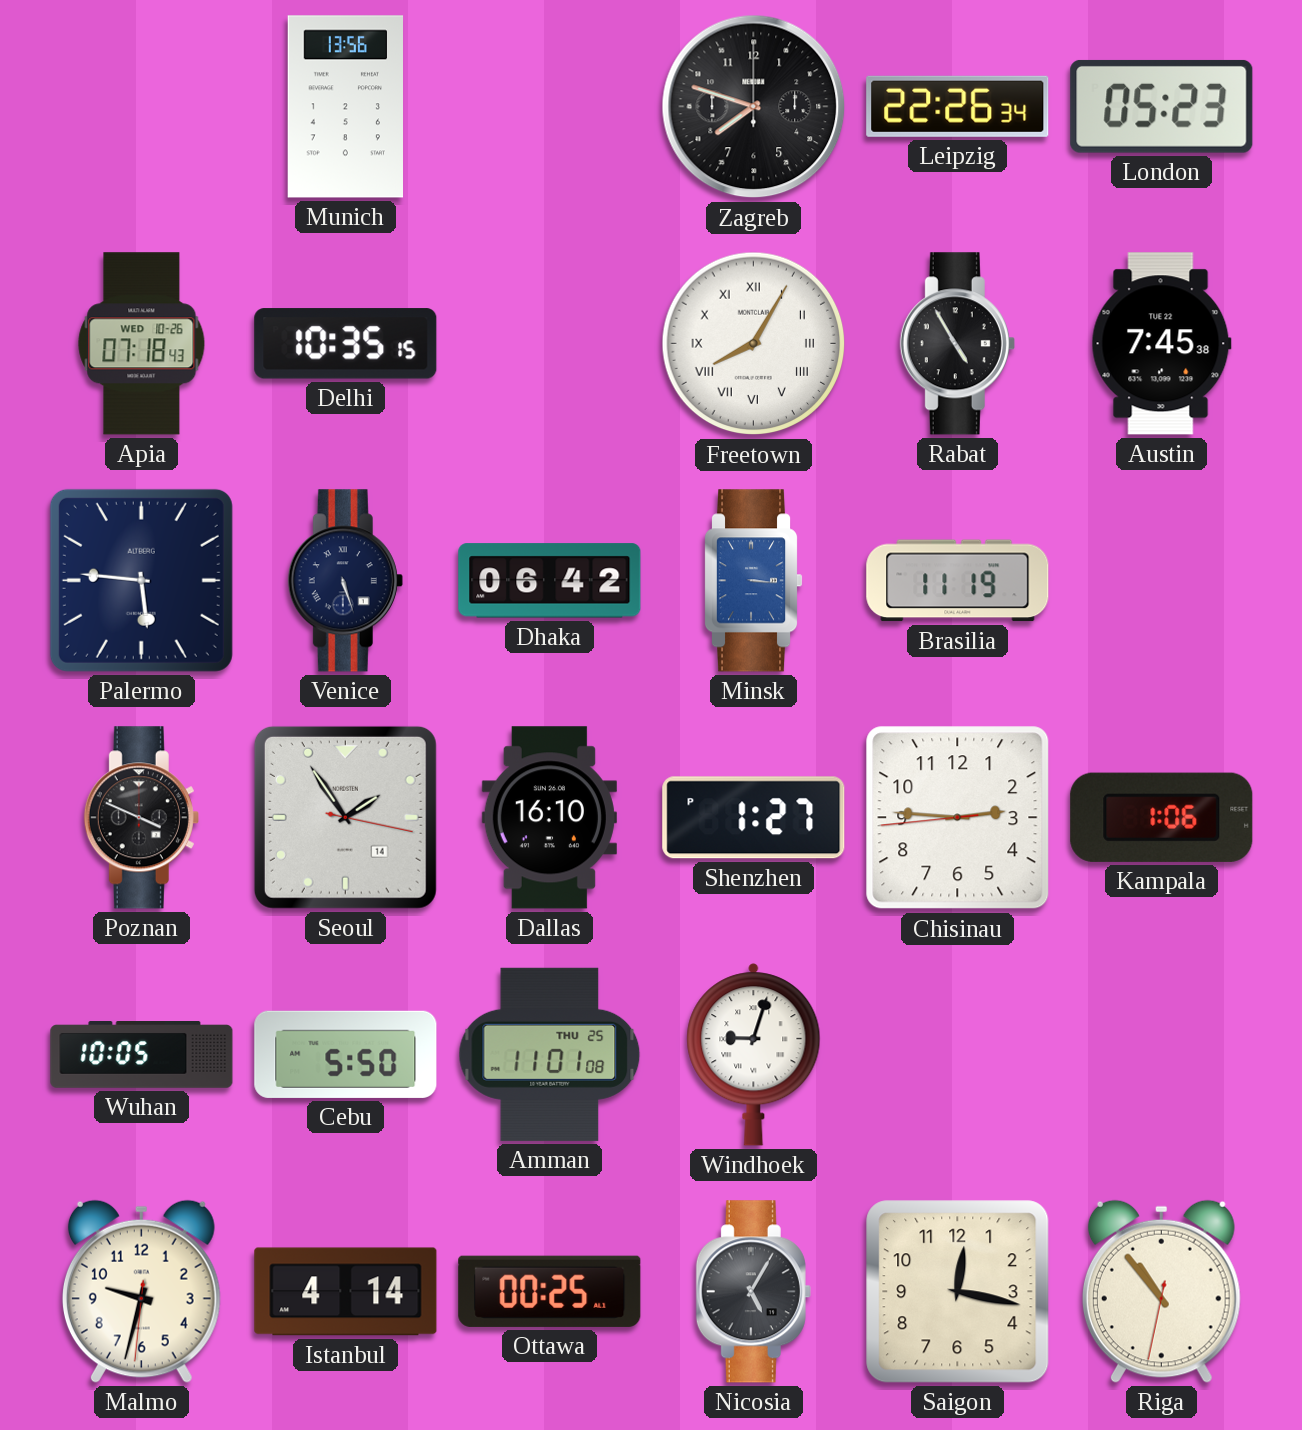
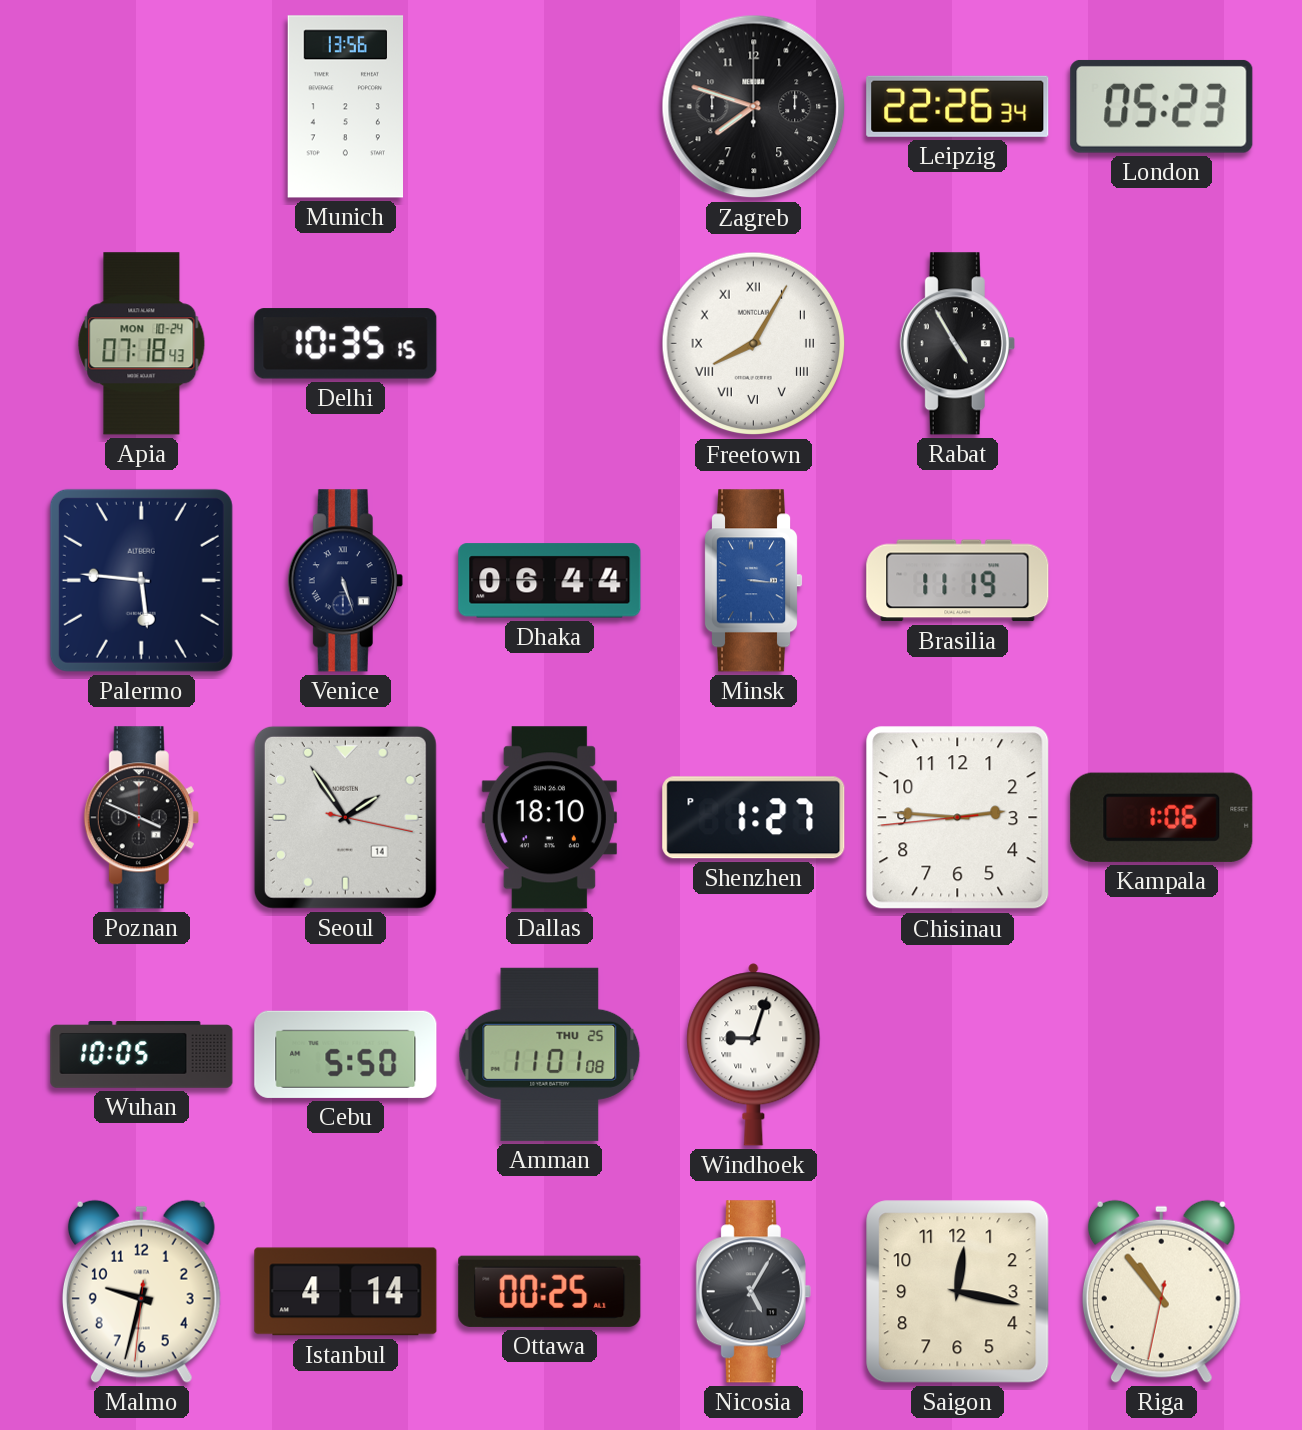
Apia date: WED 10-26 -> MON 10-24 (142, 344)
Austin: 7:45 -> none (1161, 344)
Dhaka: 06:42 -> 06:44 (550, 581)
Dallas: 16:10 -> 18:10 (549, 818)
